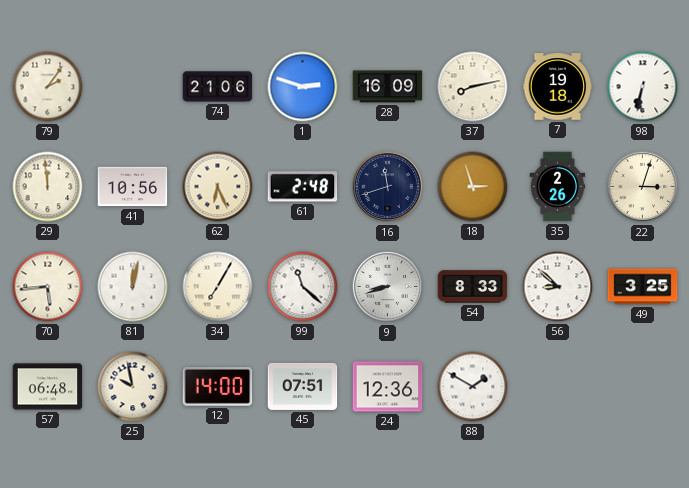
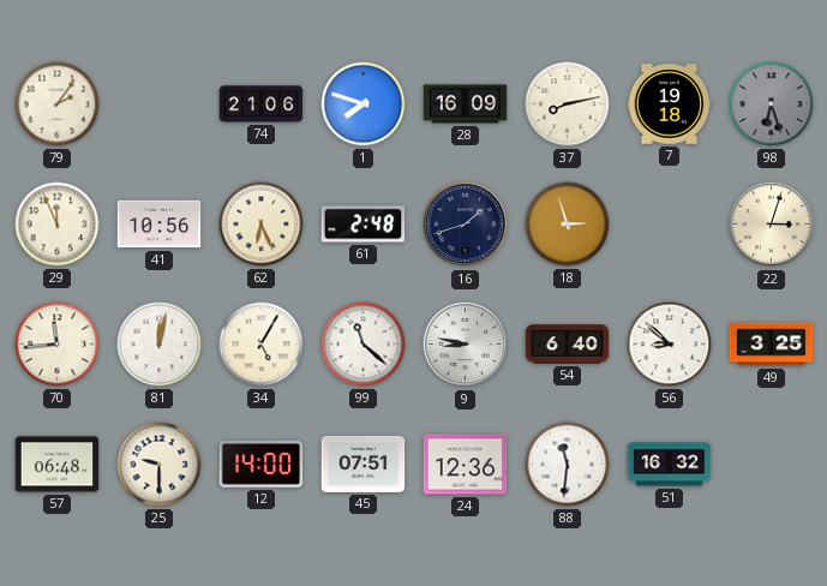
1: 2:48 -> 7:48 (364, 104)
98: 6:32 -> 6:27 (772, 104)
98 dial: white -> grey (772, 104)
29: 11:59 -> 11:56 (58, 225)
16: 11:42 -> 1:42 (466, 225)
35: 2:26 -> none (558, 187)
70: 5:44 -> 11:44 (58, 345)
34: 7:05 -> 5:05 (262, 345)
9: 8:42 -> 8:47 (466, 345)
54: 8:33 -> 6:40 (568, 345)
25: 9:58 -> 9:30 (160, 465)
88: 1:50 -> 11:31 (568, 465)
51: none -> 16:32 (670, 465)
